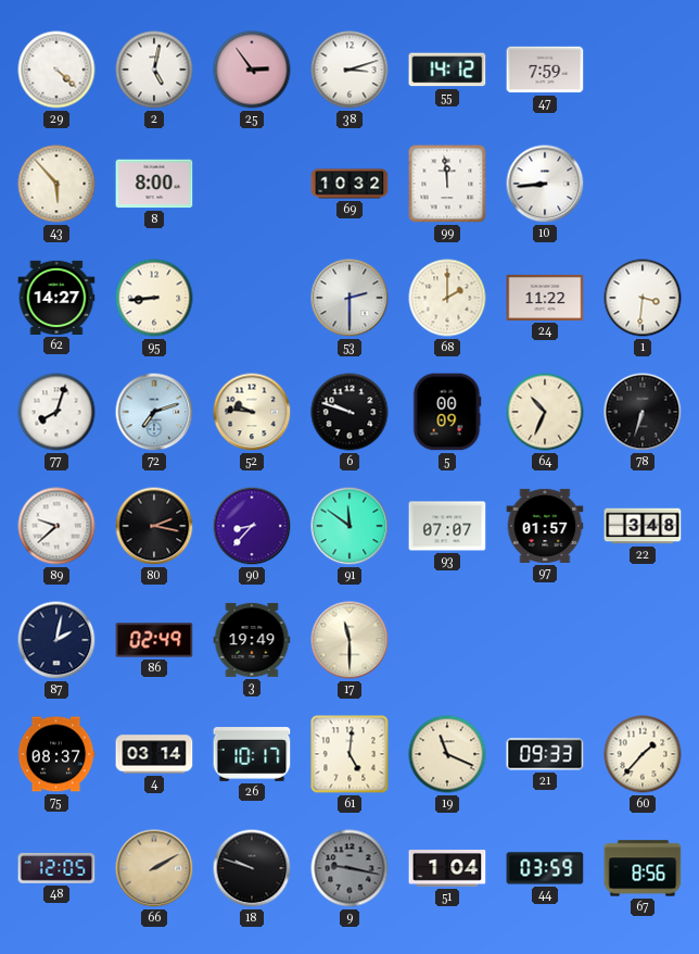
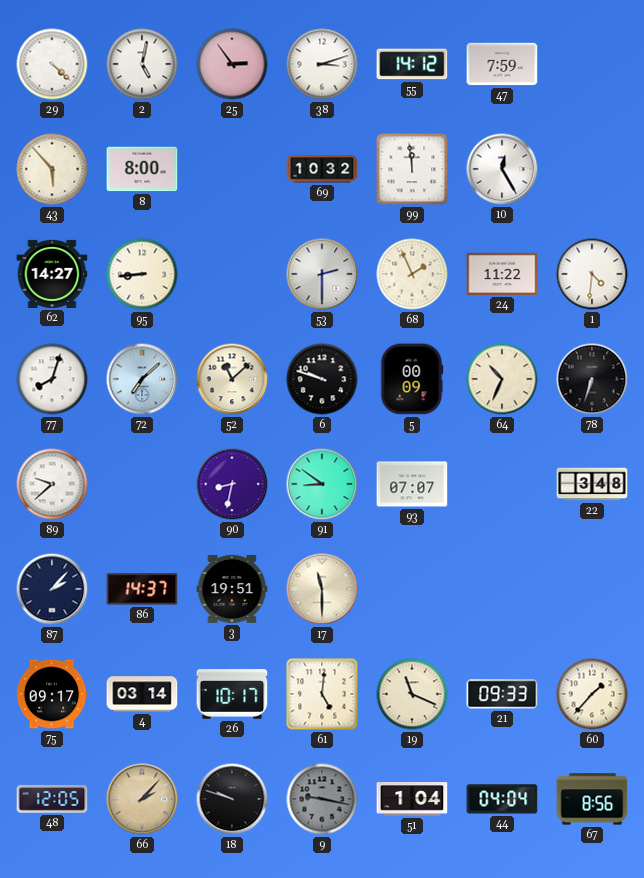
10: 8:44 -> 12:25 (502, 169)
68: 2:00 -> 1:56 (412, 274)
1: 3:31 -> 4:31 (592, 274)
72: 7:12 -> 7:08 (142, 379)
52: 9:46 -> 11:08 (232, 379)
80: 2:17 -> none (154, 526)
90: 8:37 -> 8:32 (232, 484)
91: 11:51 -> 8:51 (322, 484)
97: 01:57 -> none (545, 526)
87: 2:02 -> 2:07 (52, 589)
86: 02:49 -> 14:37 (142, 589)
3: 19:49 -> 19:51 (232, 589)
75: 08:37 -> 09:17 (52, 694)
66: 2:10 -> 2:07 (142, 799)
44: 03:59 -> 04:04 (502, 799)
